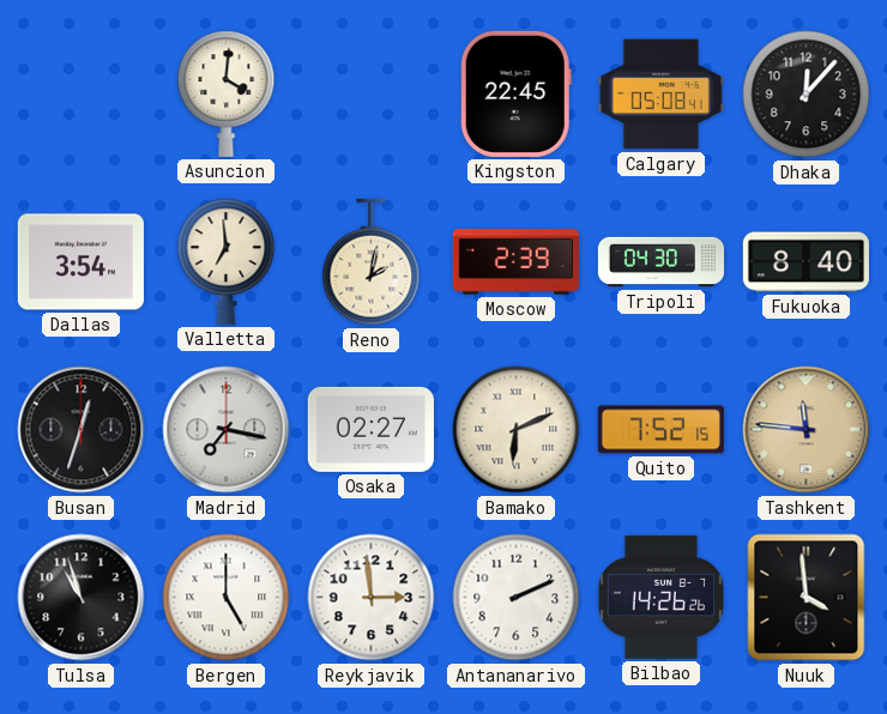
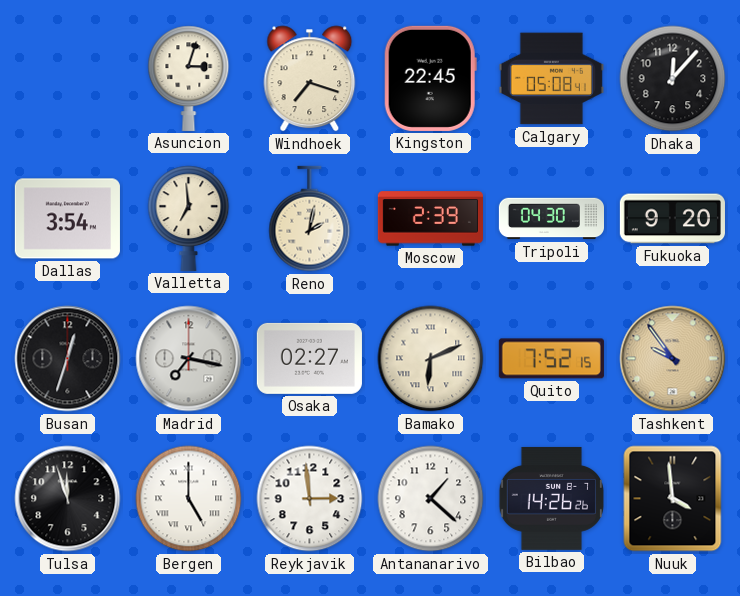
Asuncion: 4:01 -> 3:03 (189, 78)
Windhoek: none -> 7:18 (310, 79)
Fukuoka: 8:40 -> 9:20 (672, 219)
Tashkent: 11:46 -> 9:54 (673, 359)
Tulsa: 10:57 -> 11:57 (68, 499)
Antananarivo: 2:11 -> 1:22 (431, 499)
